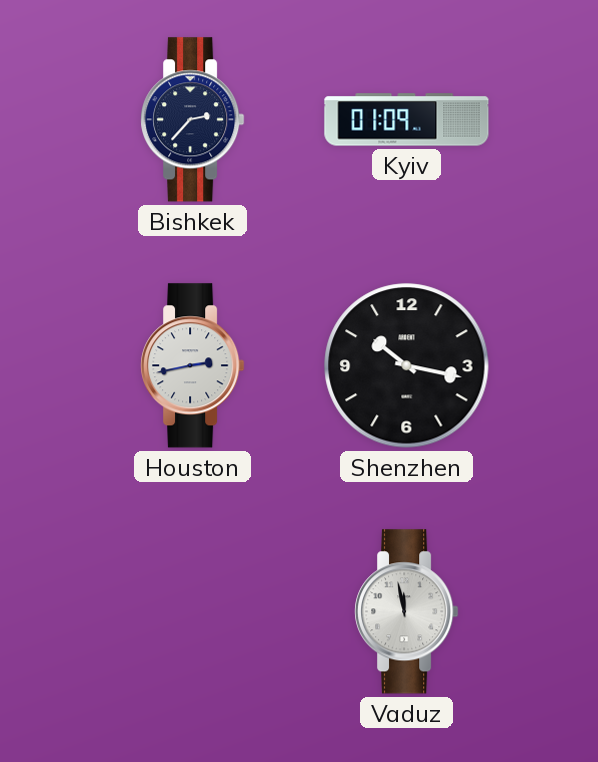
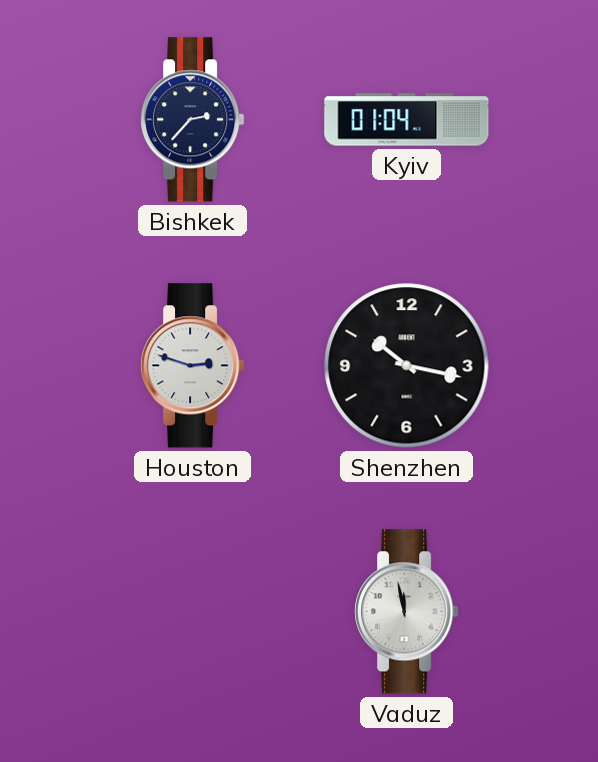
Kyiv: 01:09 -> 01:04 (407, 120)
Houston: 2:43 -> 2:48 (193, 366)
